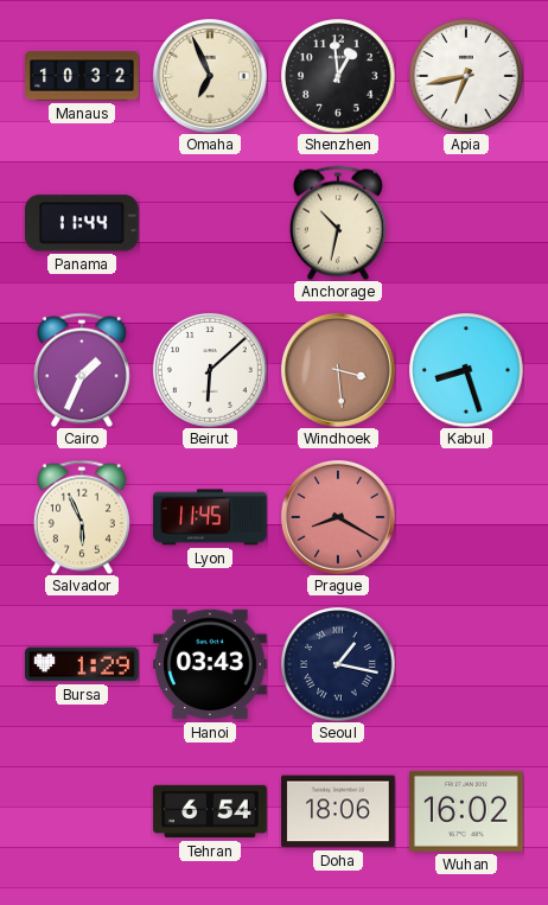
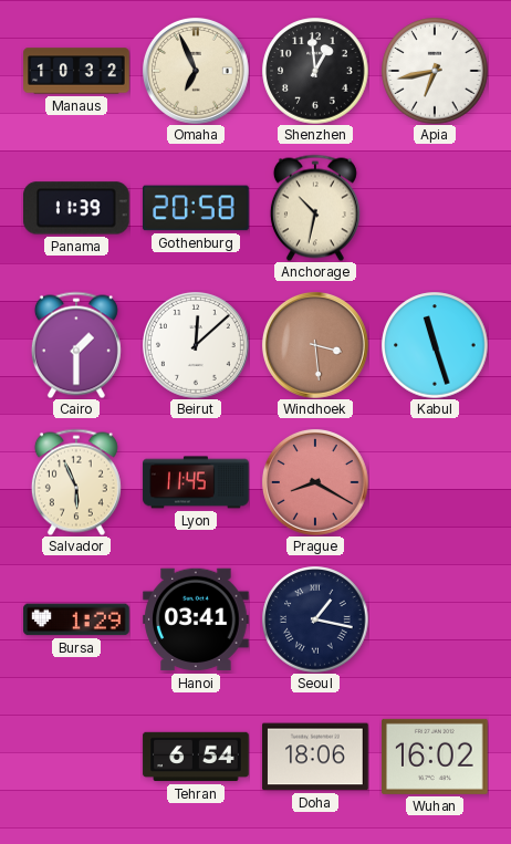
Panama: 11:44 -> 11:39 (77, 208)
Gothenburg: none -> 20:58 (196, 208)
Cairo: 1:34 -> 1:30 (76, 345)
Beirut: 6:08 -> 12:08 (196, 345)
Kabul: 8:27 -> 11:27 (435, 345)
Hanoi: 03:43 -> 03:41 (196, 619)
